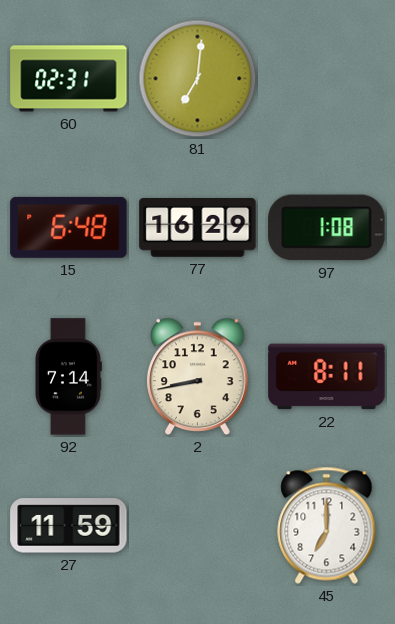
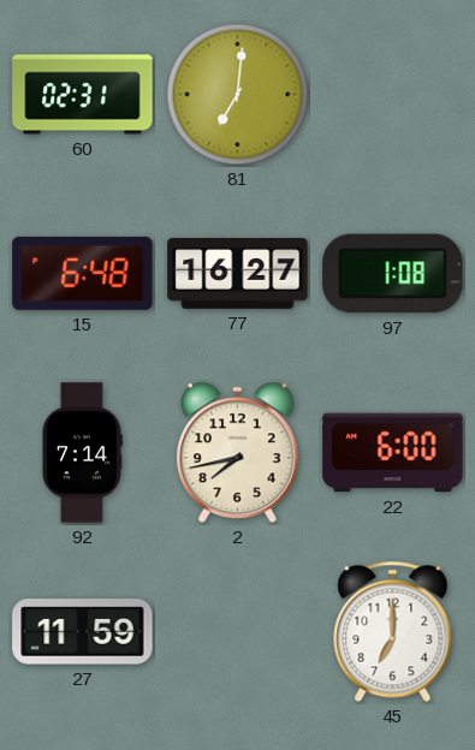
77: 16:29 -> 16:27 (238, 274)
2: 8:43 -> 7:43 (238, 453)
22: 8:11 -> 6:00 (393, 453)
